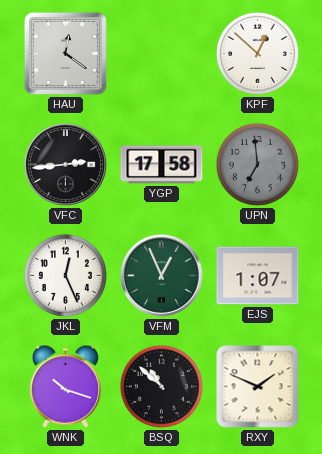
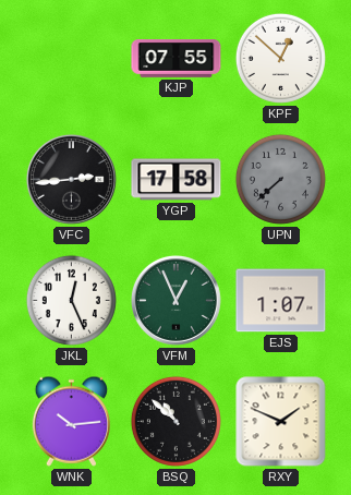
HAU: 12:21 -> none (65, 53)
KJP: none -> 07:55 (177, 59)
UPN: 6:59 -> 7:38 (280, 179)
WNK: 10:18 -> 10:14 (71, 421)
